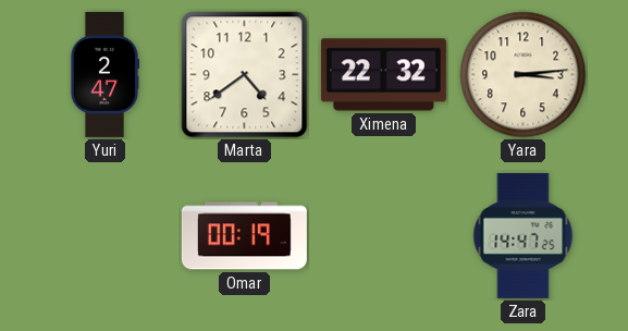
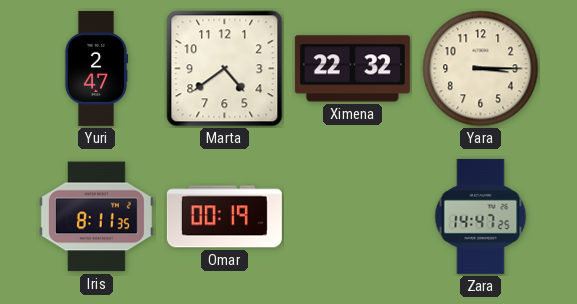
Yara: 3:14 -> 3:15 (481, 69)
Iris: none -> 8:11 (96, 217)
